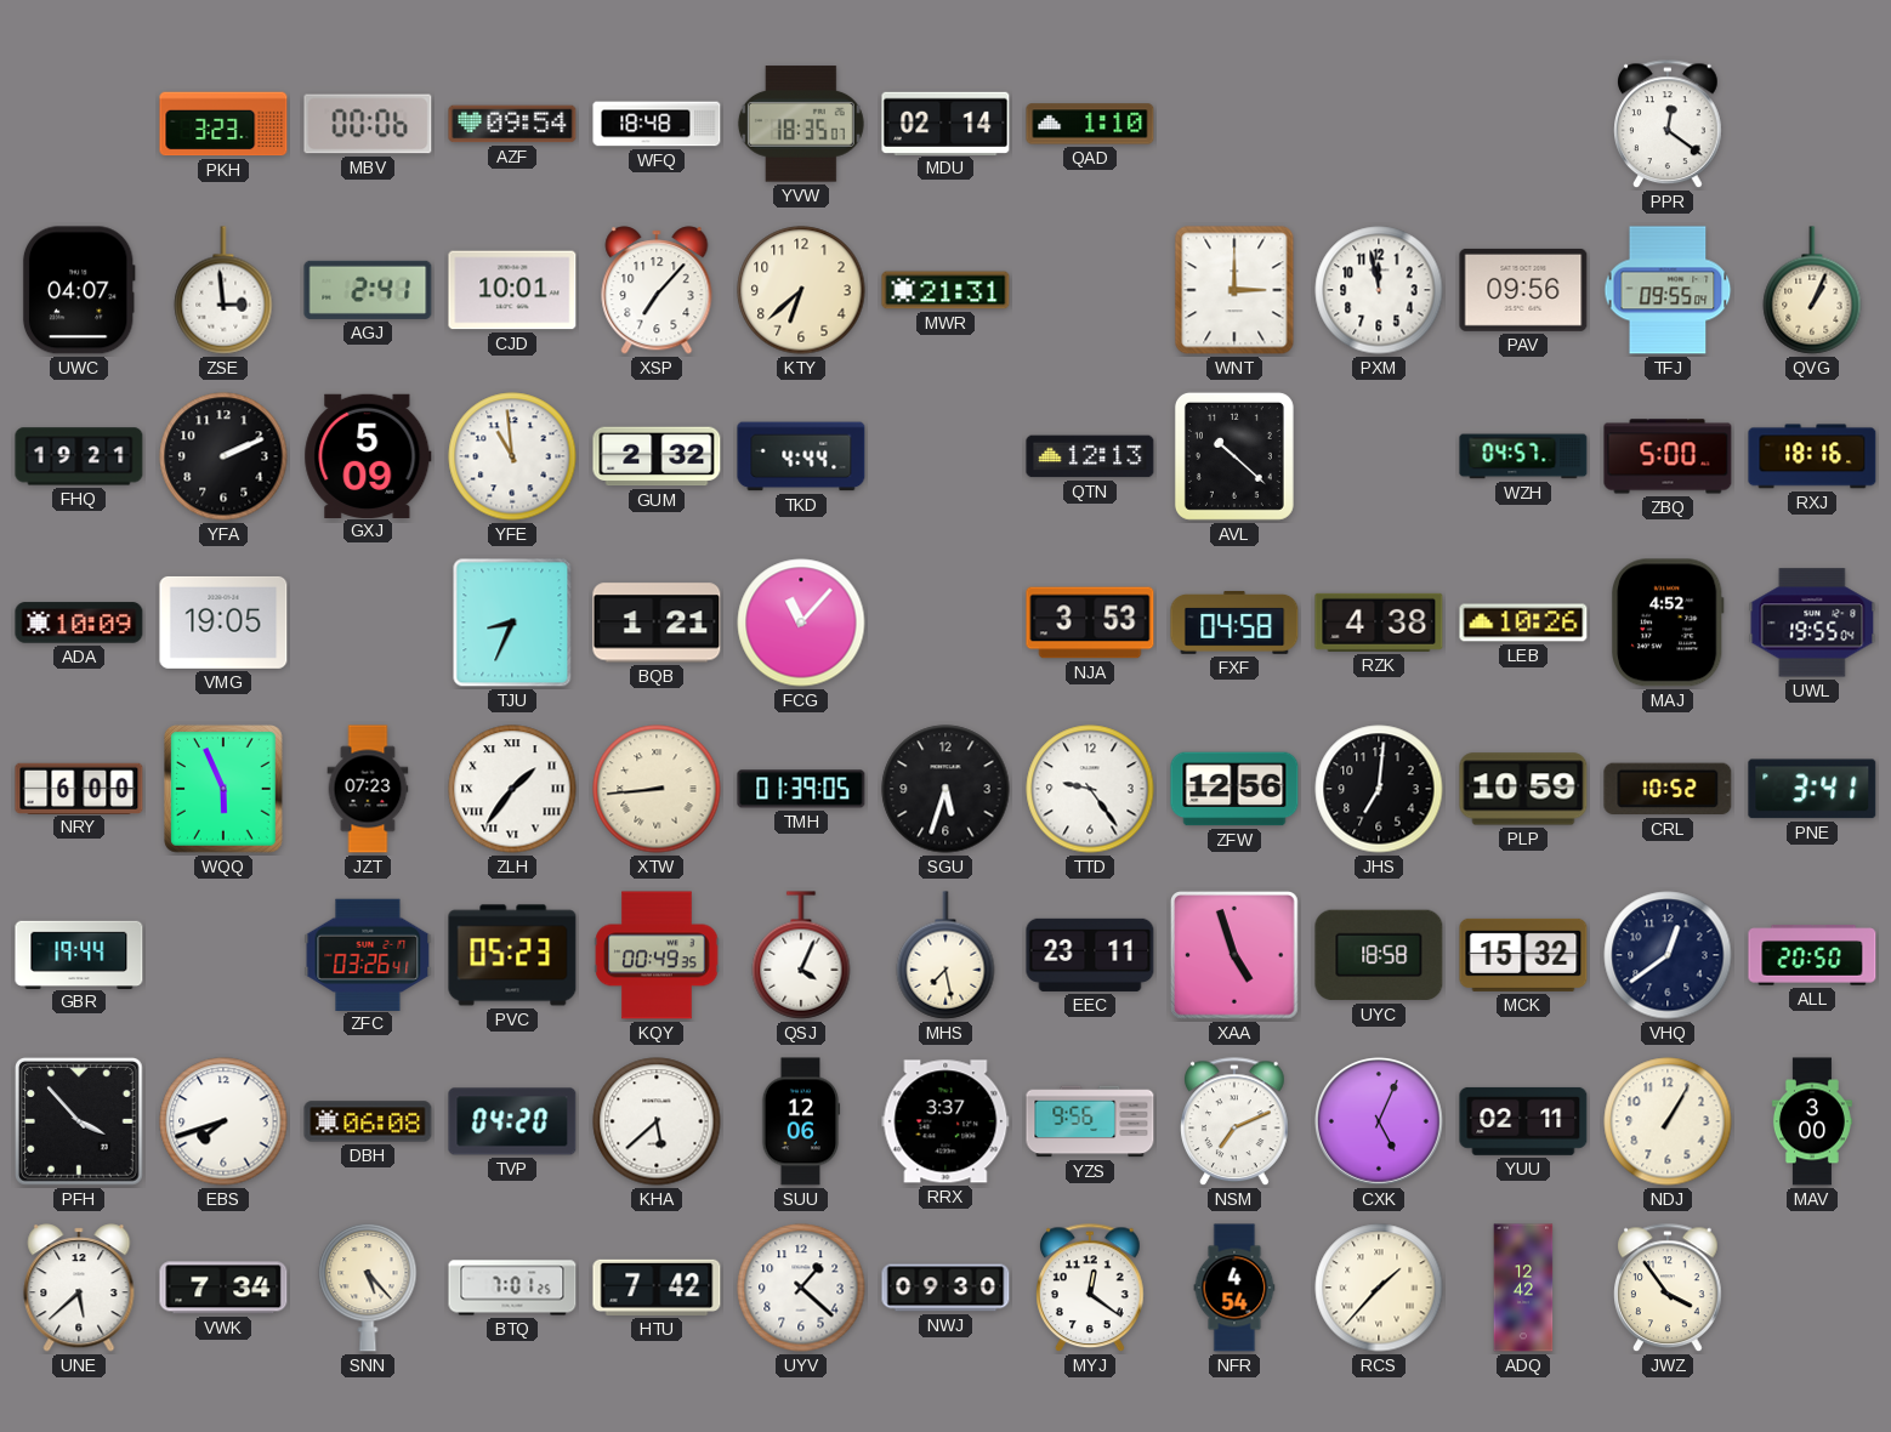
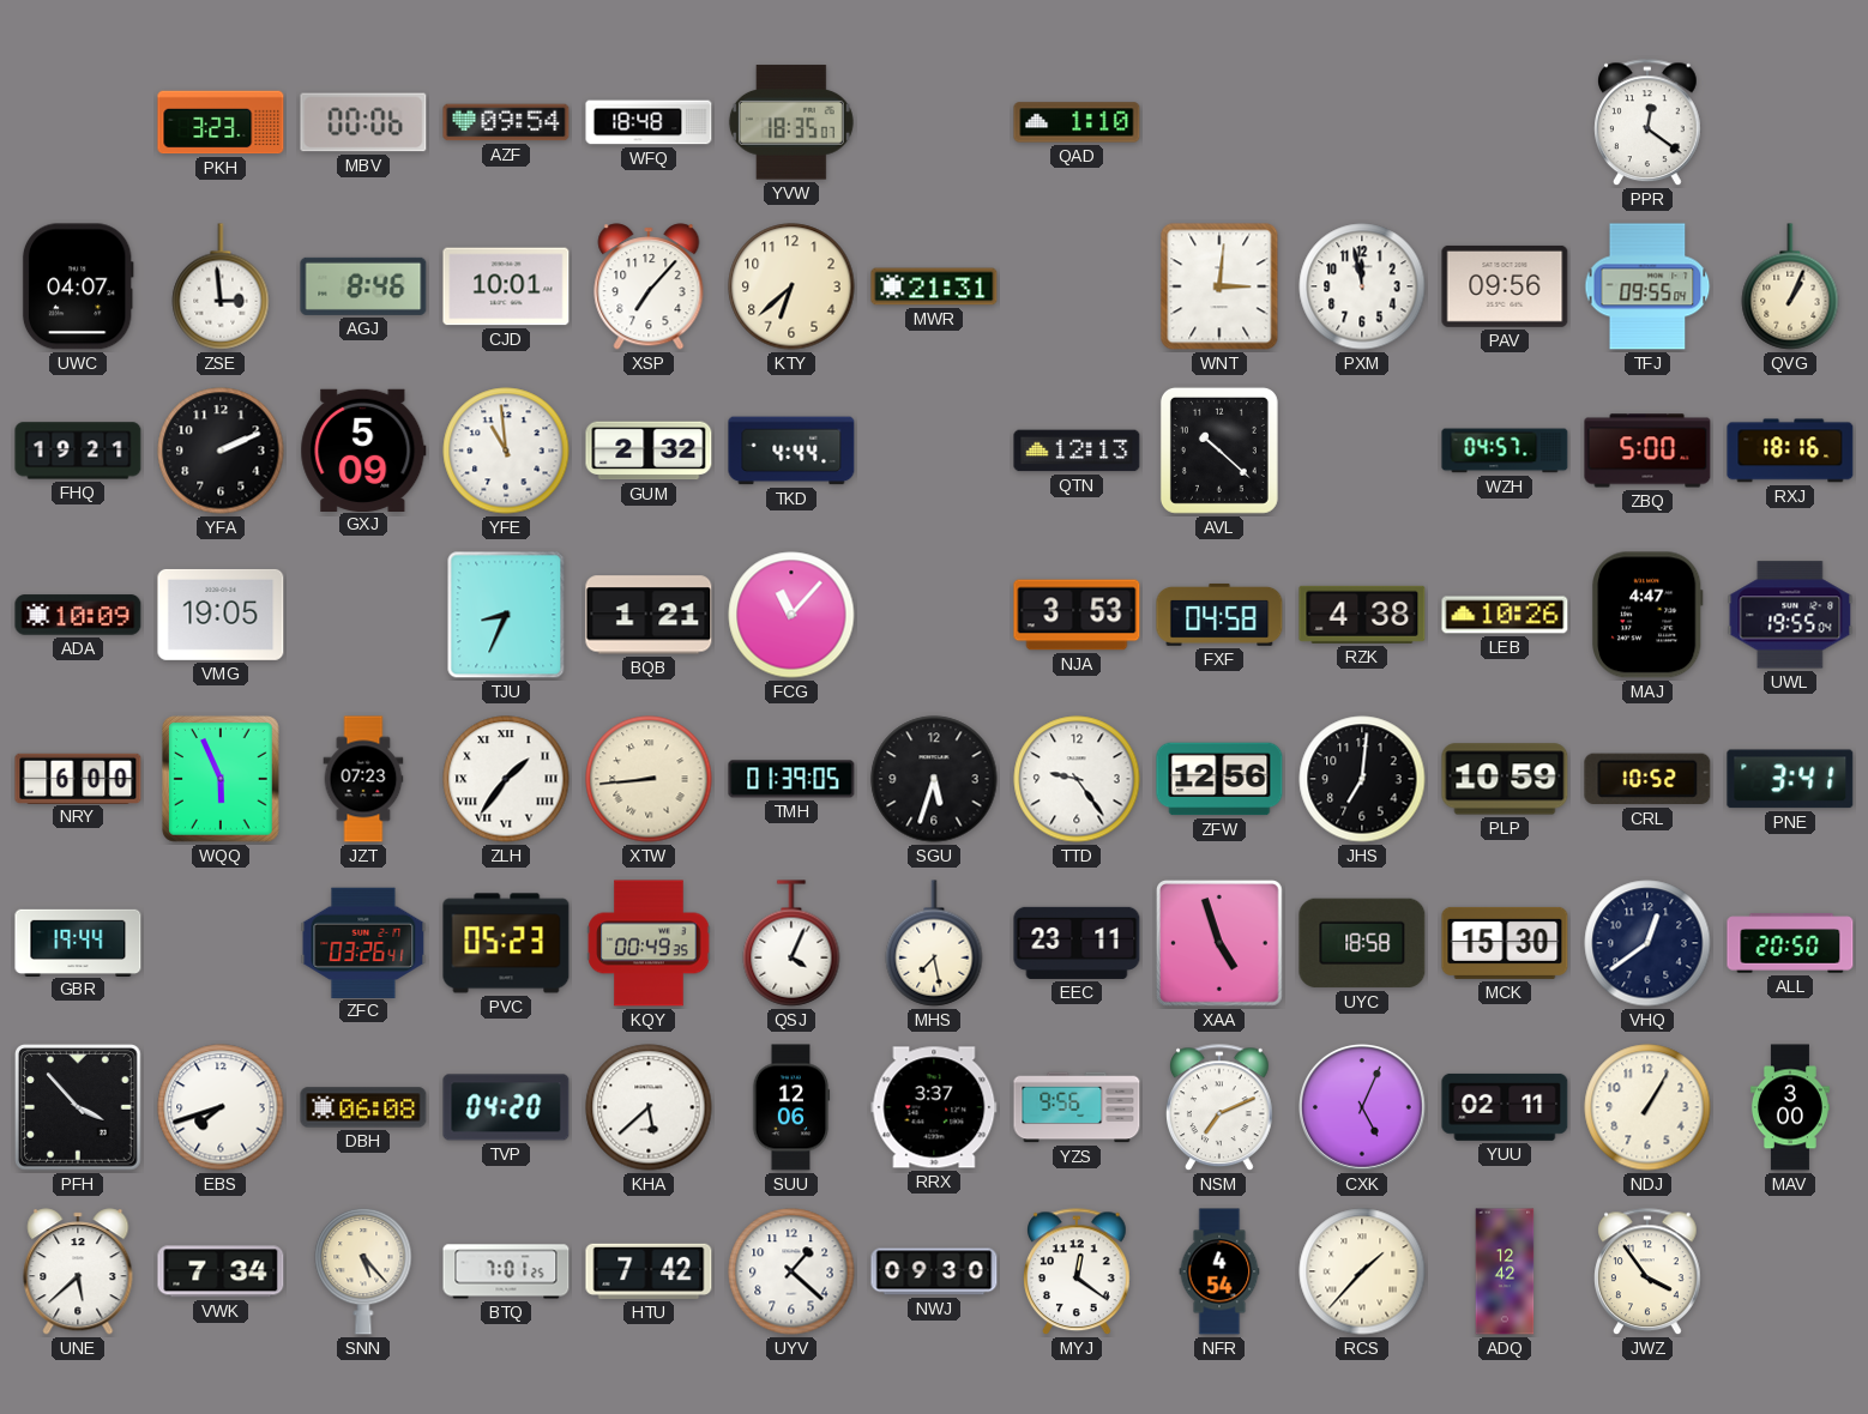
MDU: 02:14 -> none (945, 123)
AGJ: 2:41 -> 8:46 (363, 286)
WNT: 3:00 -> 3:01 (1219, 286)
MAJ: 4:52 -> 4:47 (1649, 615)
MCK: 15:32 -> 15:30 (1505, 943)
